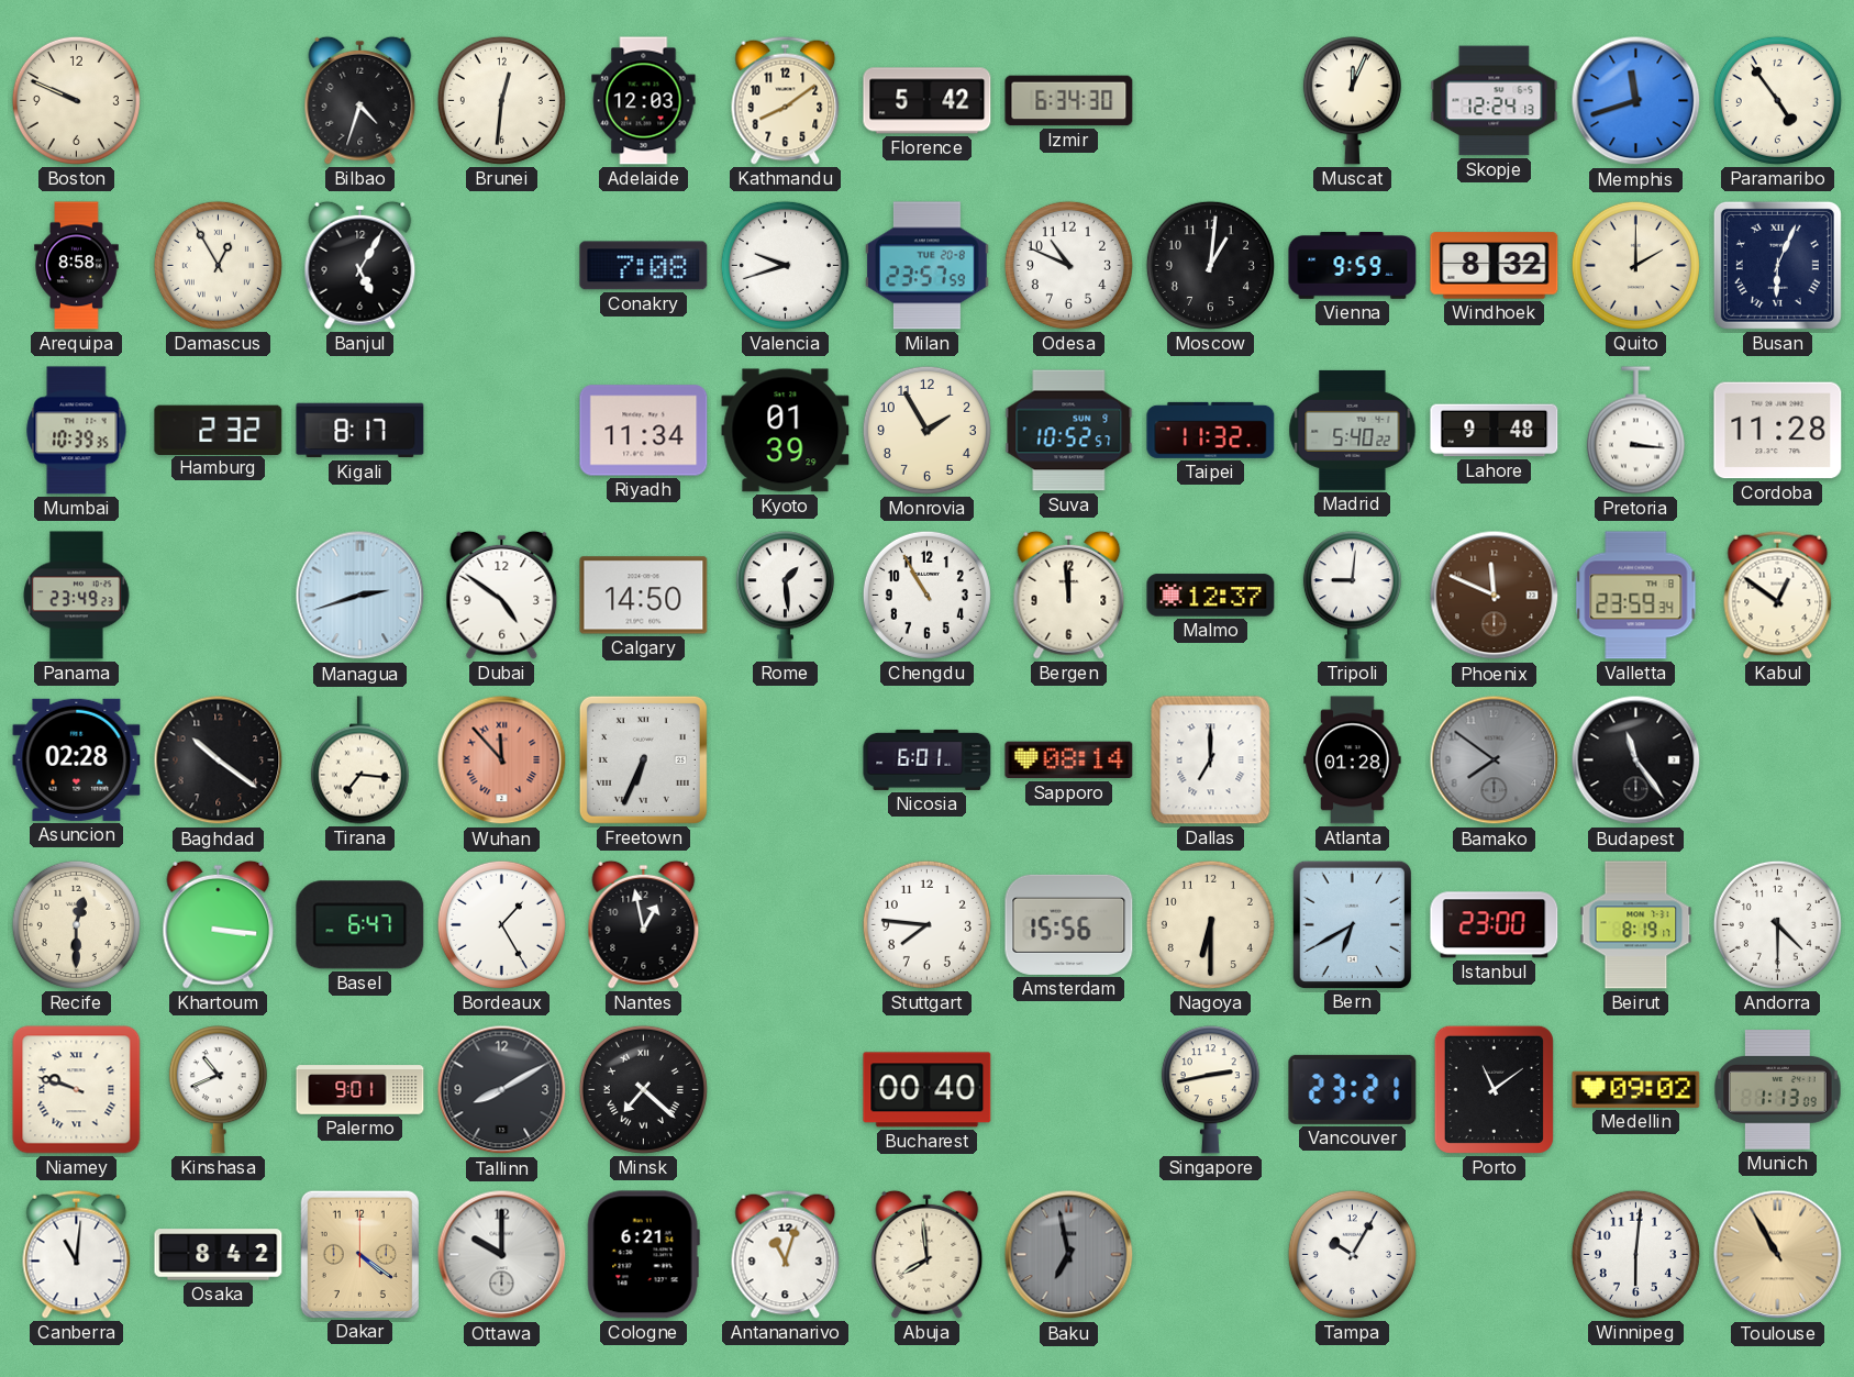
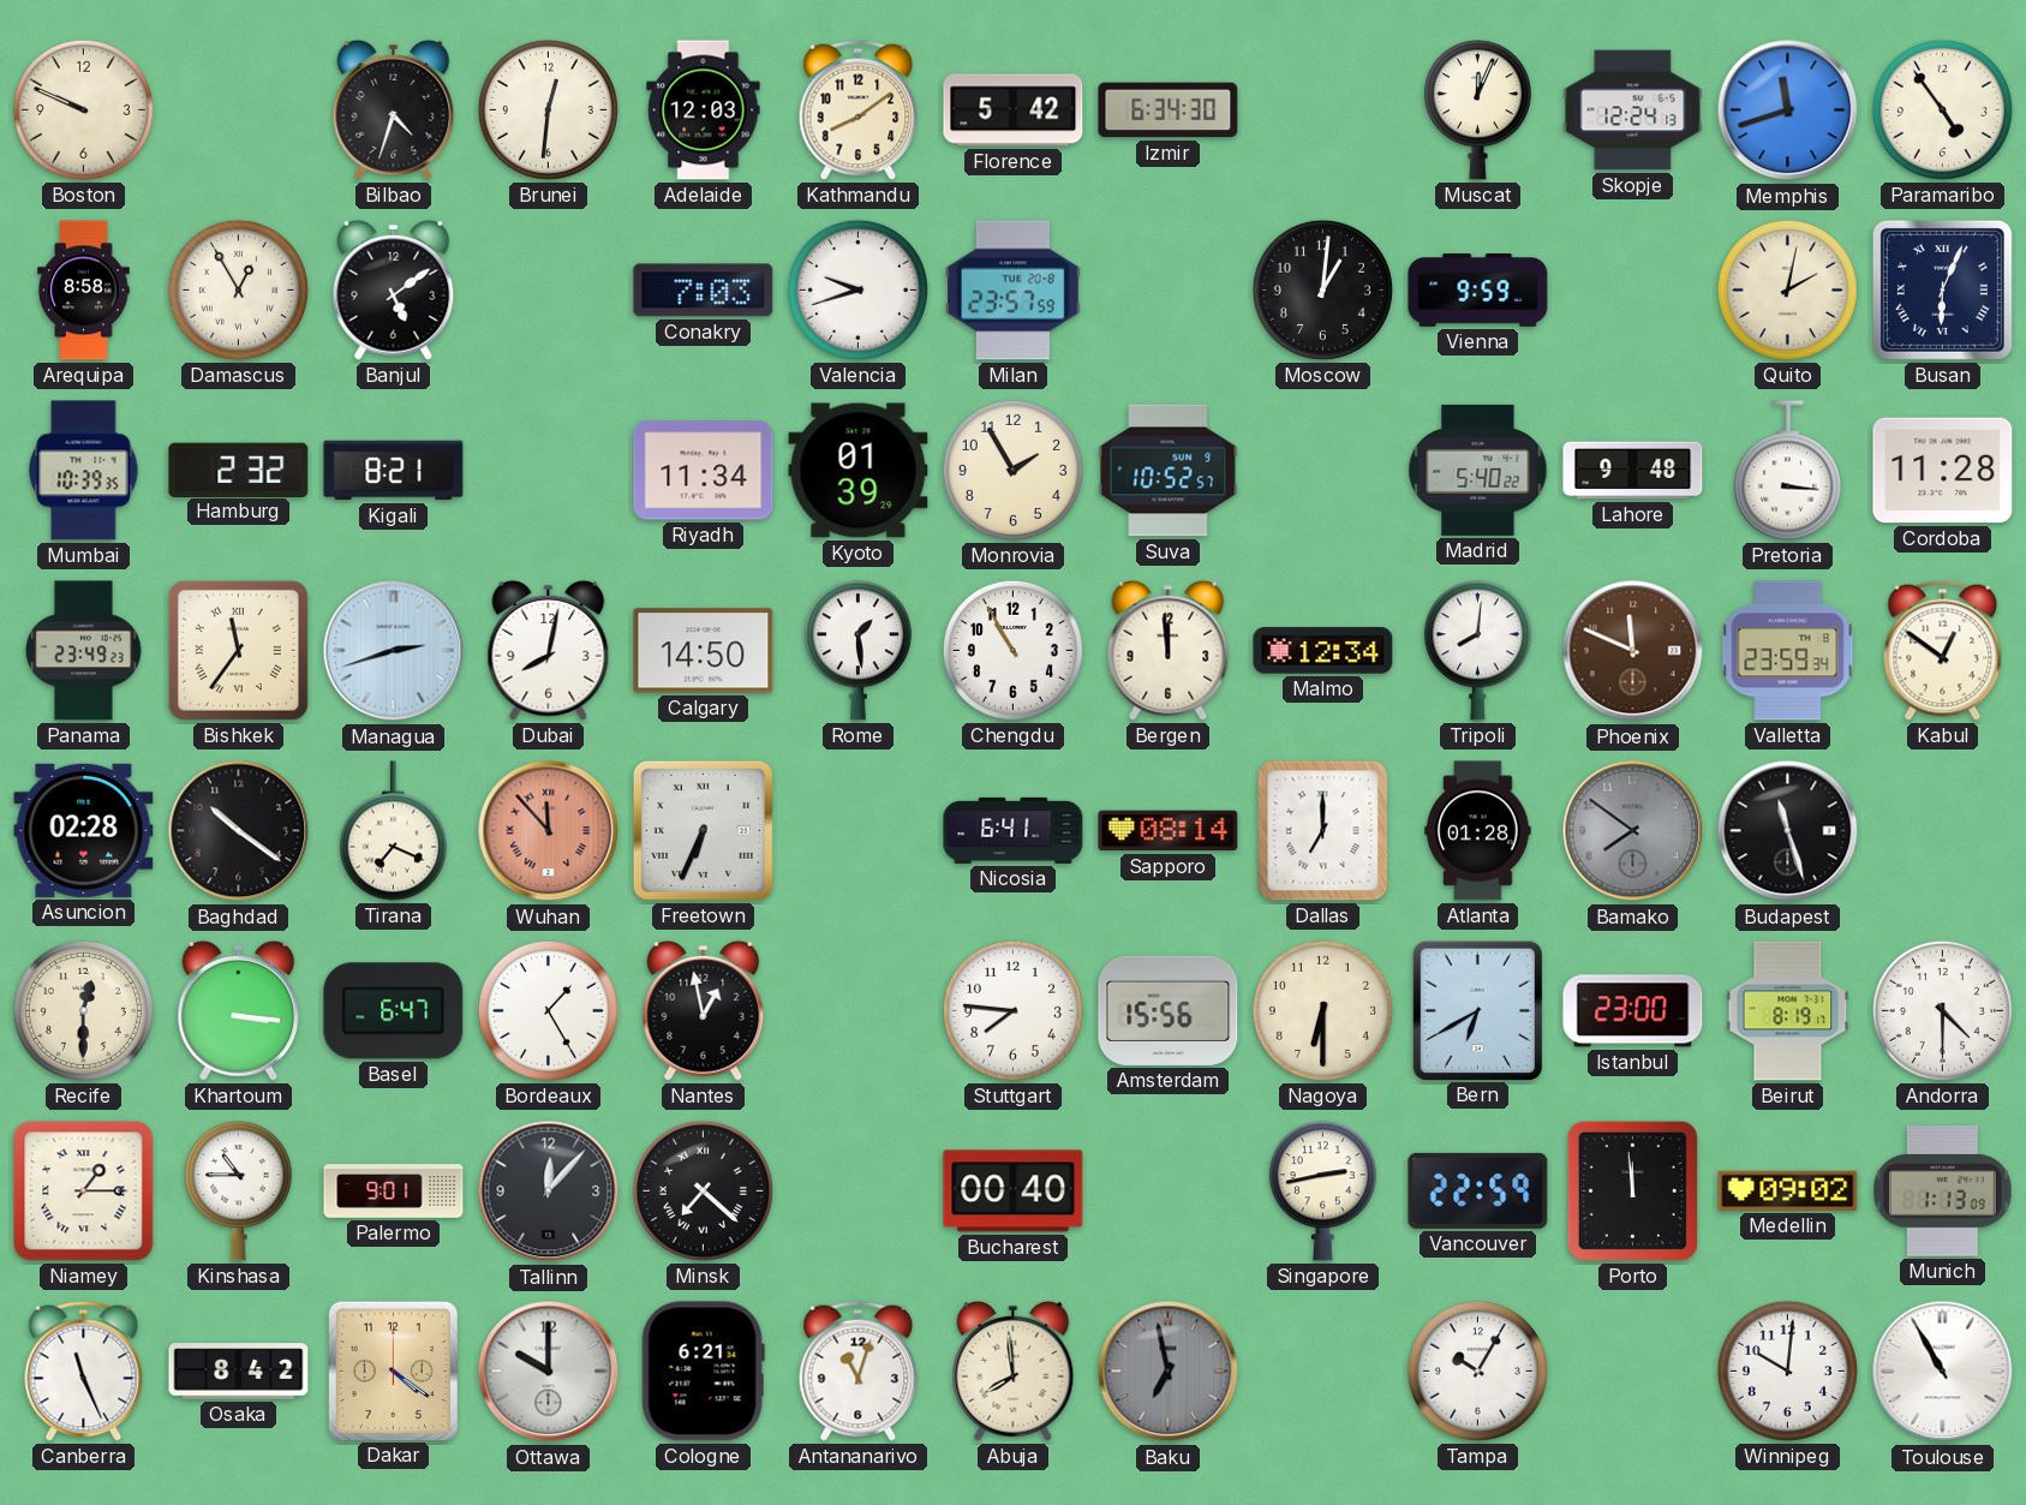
Banjul: 5:05 -> 5:09 (394, 289)
Conakry: 7:08 -> 7:03 (704, 291)
Odesa: 10:49 -> none (1068, 265)
Windhoek: 8:32 -> none (1495, 266)
Quito: 2:00 -> 2:02 (1787, 289)
Kigali: 8:17 -> 8:21 (394, 471)
Taipei: 11:32 -> none (1211, 430)
Bishkek: none -> 11:36 (238, 650)
Dubai: 4:51 -> 8:02 (549, 650)
Malmo: 12:37 -> 12:34 (1323, 651)
Tripoli: 9:01 -> 8:01 (1477, 651)
Tirana: 7:16 -> 7:19 (393, 831)
Nicosia: 6:01 -> 6:41 (1014, 830)
Budapest: 11:24 -> 11:27 (1788, 831)
Niamey: 9:48 -> 1:15 (84, 1192)
Kinshasa: 10:41 -> 10:45 (238, 1192)
Tallinn: 8:10 -> 12:07 (549, 1192)
Vancouver: 23:21 -> 22:59 (1478, 1190)
Porto: 11:09 -> 11:59 (1632, 1190)
Canberra: 11:01 -> 11:26 (84, 1370)
Winnipeg: 6:01 -> 10:01 (1787, 1370)
Toulouse dial: champagne -> white (1943, 1372)
